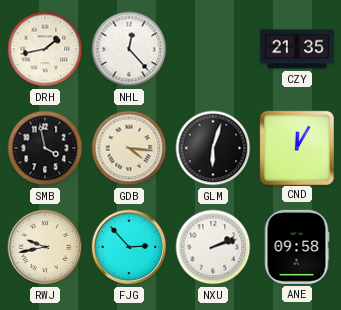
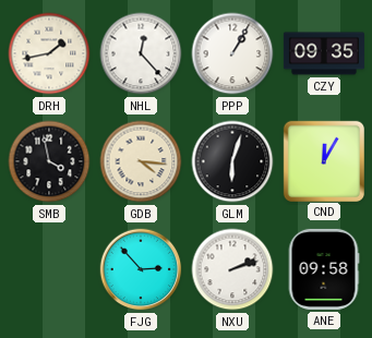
PPP: none -> 1:05 (232, 53)
CZY: 21:35 -> 09:35 (324, 53)
RWJ: 9:43 -> none (45, 247)
